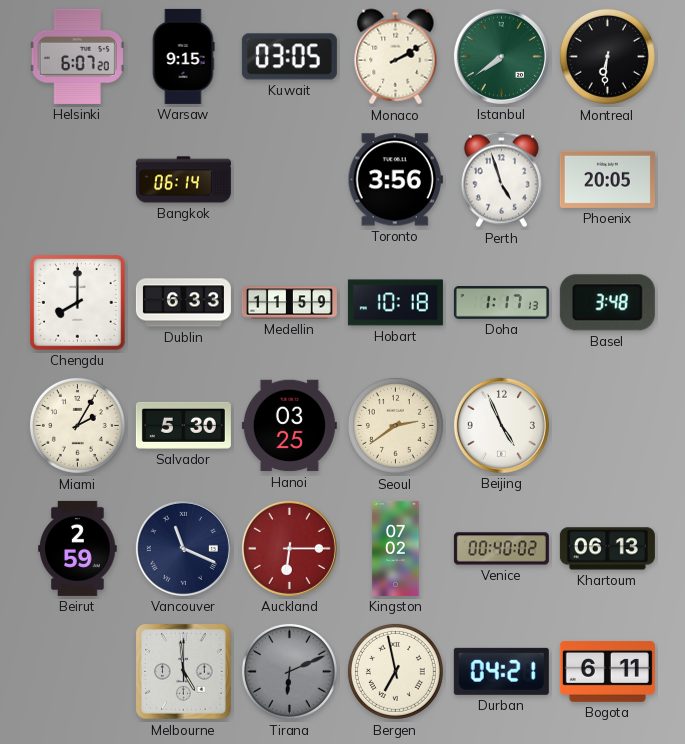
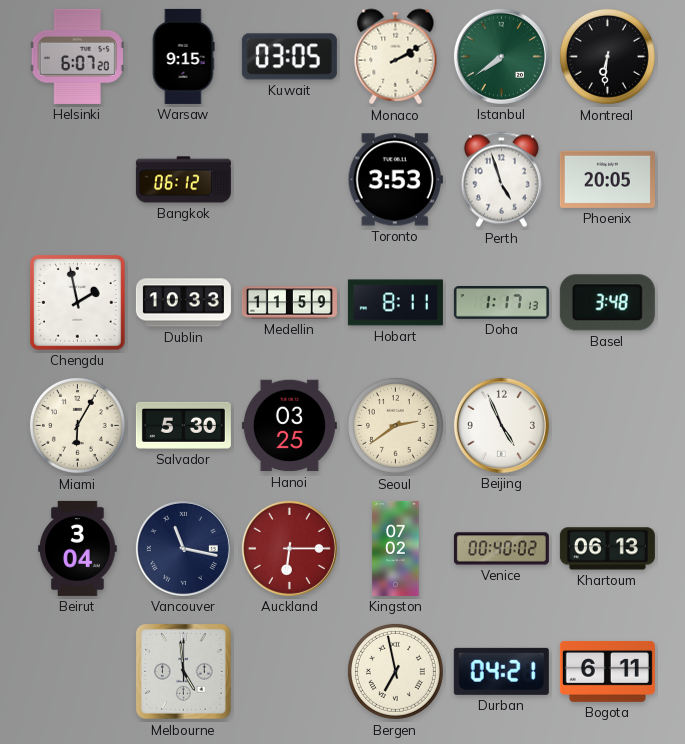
Bangkok: 06:14 -> 06:12 (183, 180)
Toronto: 3:56 -> 3:53 (395, 180)
Chengdu: 8:00 -> 1:58 (78, 303)
Dublin: 6:33 -> 10:33 (183, 303)
Hobart: 10:18 -> 8:11 (395, 303)
Miami: 2:05 -> 6:05 (77, 425)
Beirut: 2:59 -> 3:04 (78, 548)
Vancouver: 11:19 -> 11:17 (183, 548)
Tirana: 6:11 -> none (289, 671)
